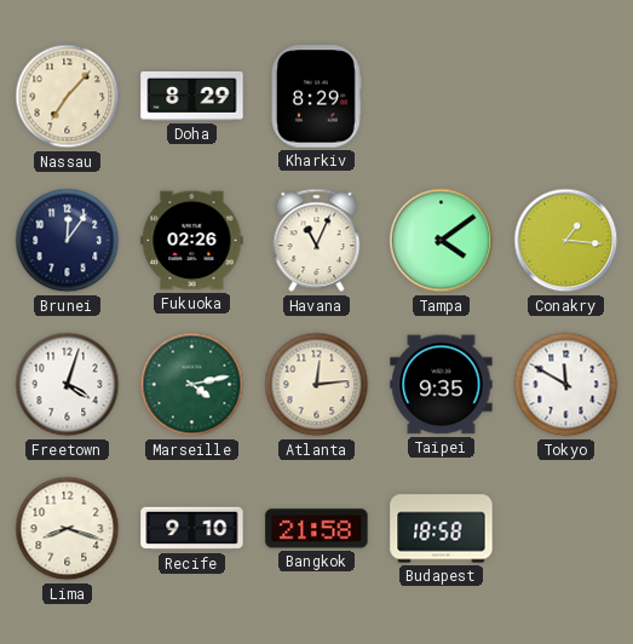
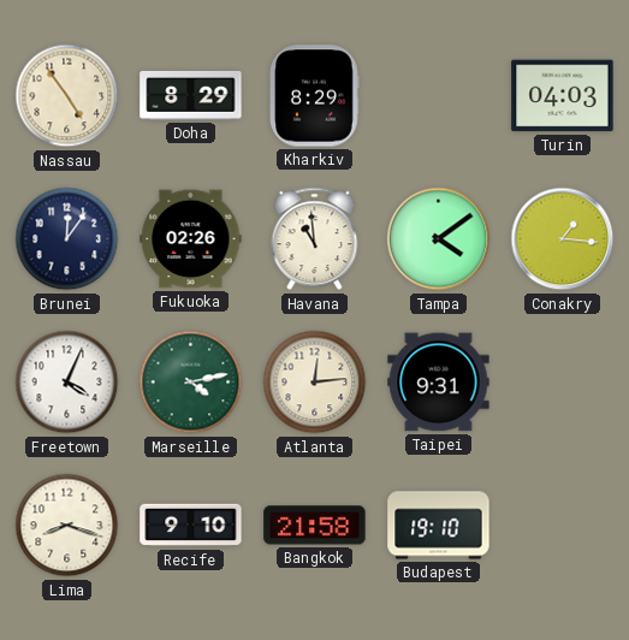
Nassau: 7:07 -> 4:54 (67, 96)
Turin: none -> 04:03 (563, 96)
Havana: 11:04 -> 10:59 (315, 239)
Freetown: 4:03 -> 4:04 (67, 383)
Taipei: 9:35 -> 9:31 (439, 383)
Tokyo: 11:50 -> none (566, 385)
Budapest: 18:58 -> 19:10 (439, 526)
